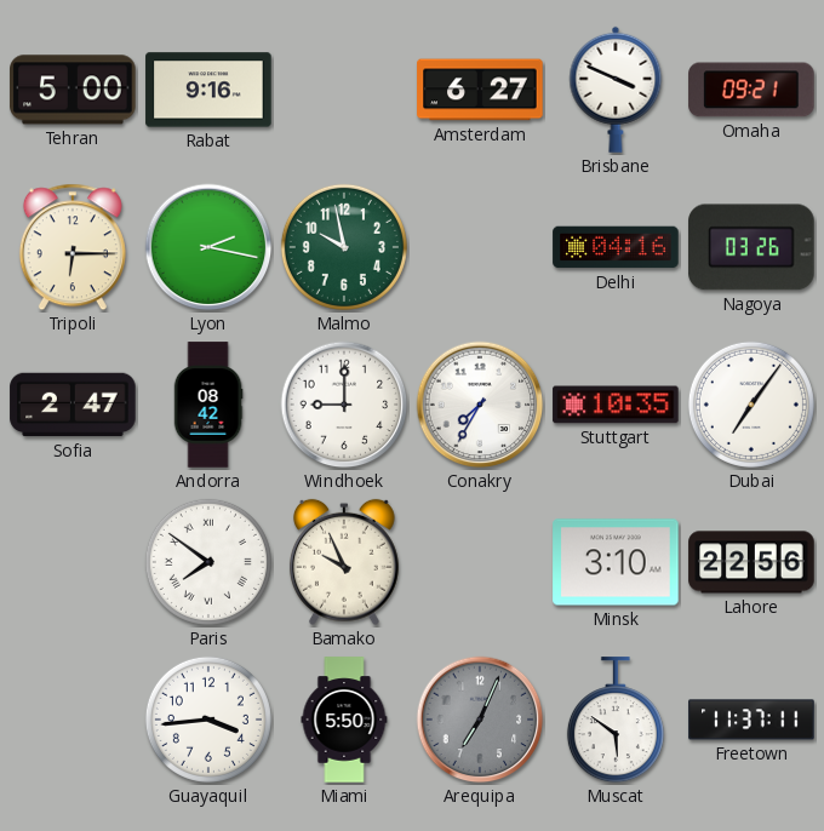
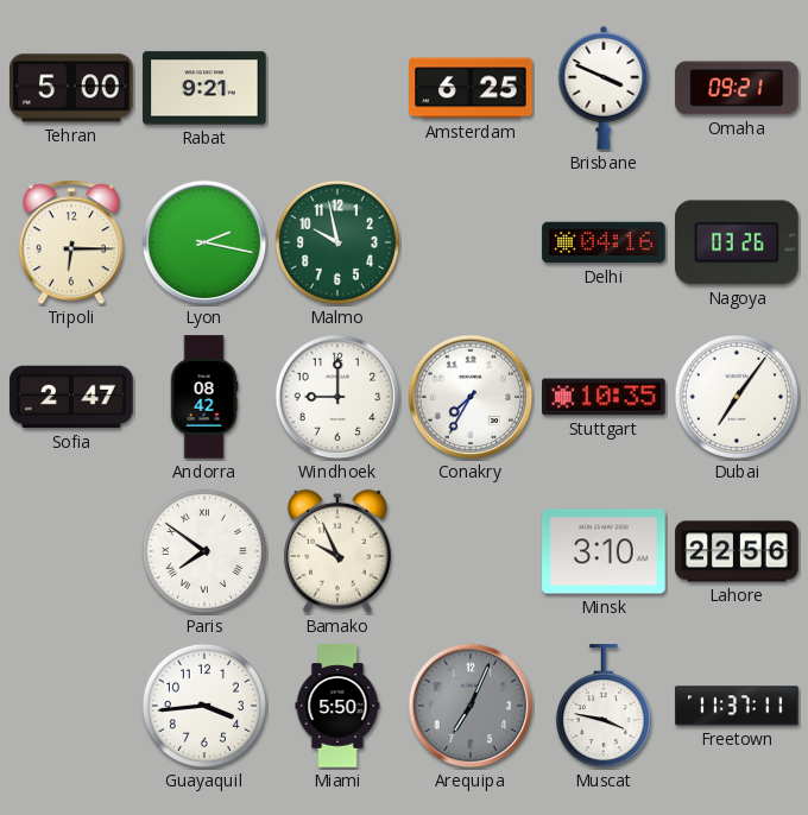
Rabat: 9:16 -> 9:21 (204, 88)
Amsterdam: 6:27 -> 6:25 (471, 88)
Muscat: 5:51 -> 3:47 (604, 707)
